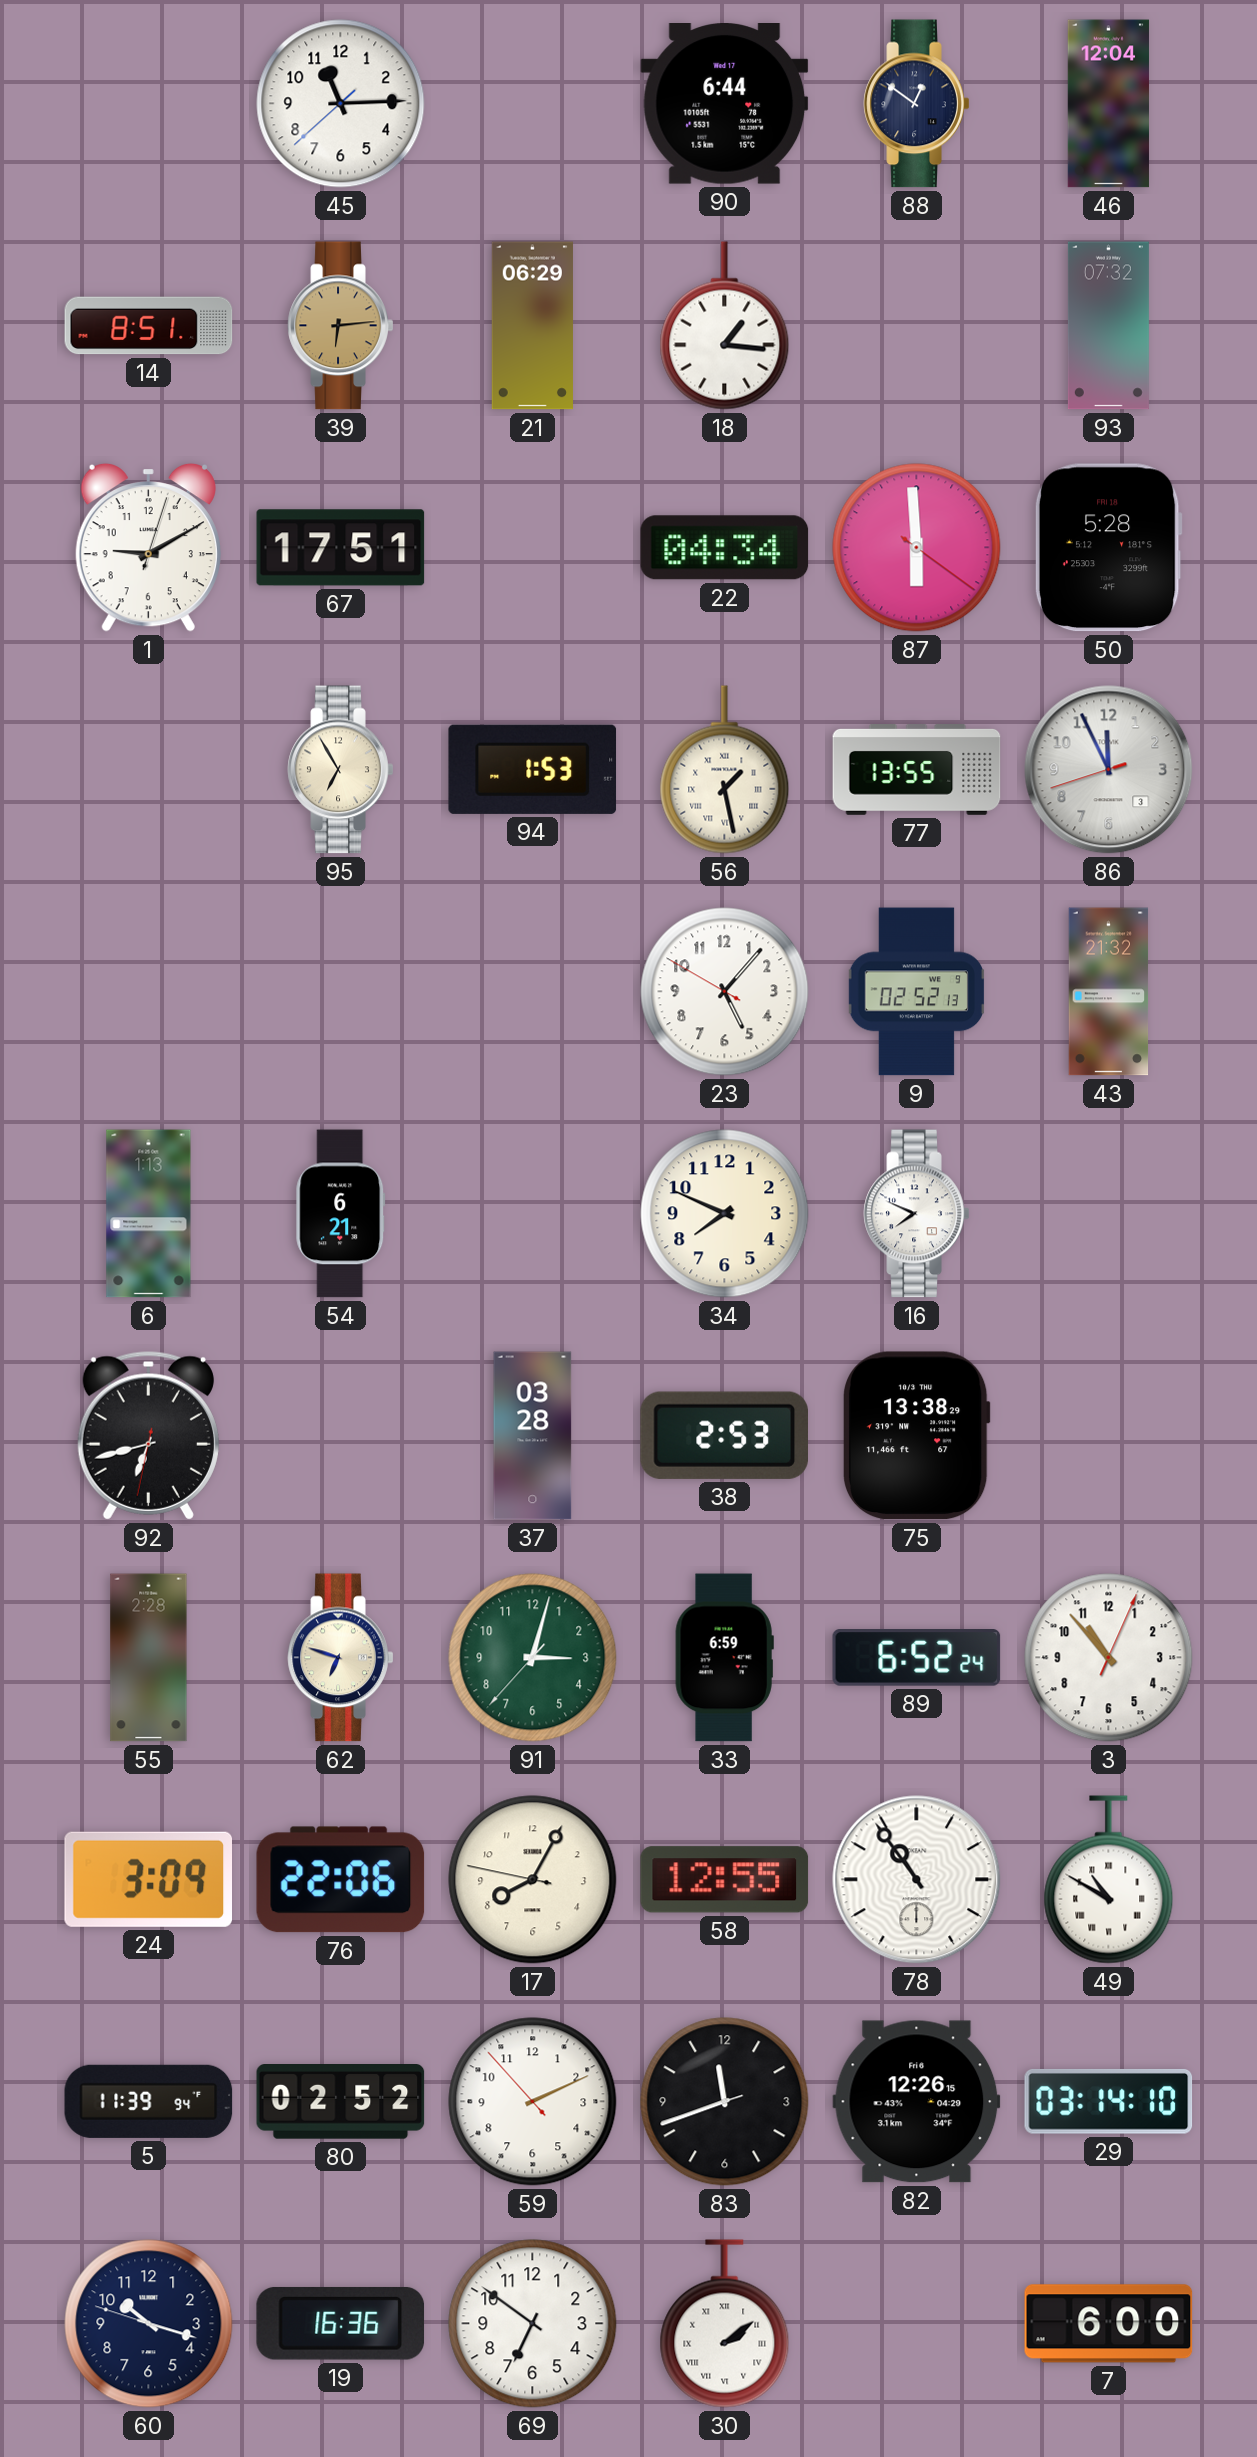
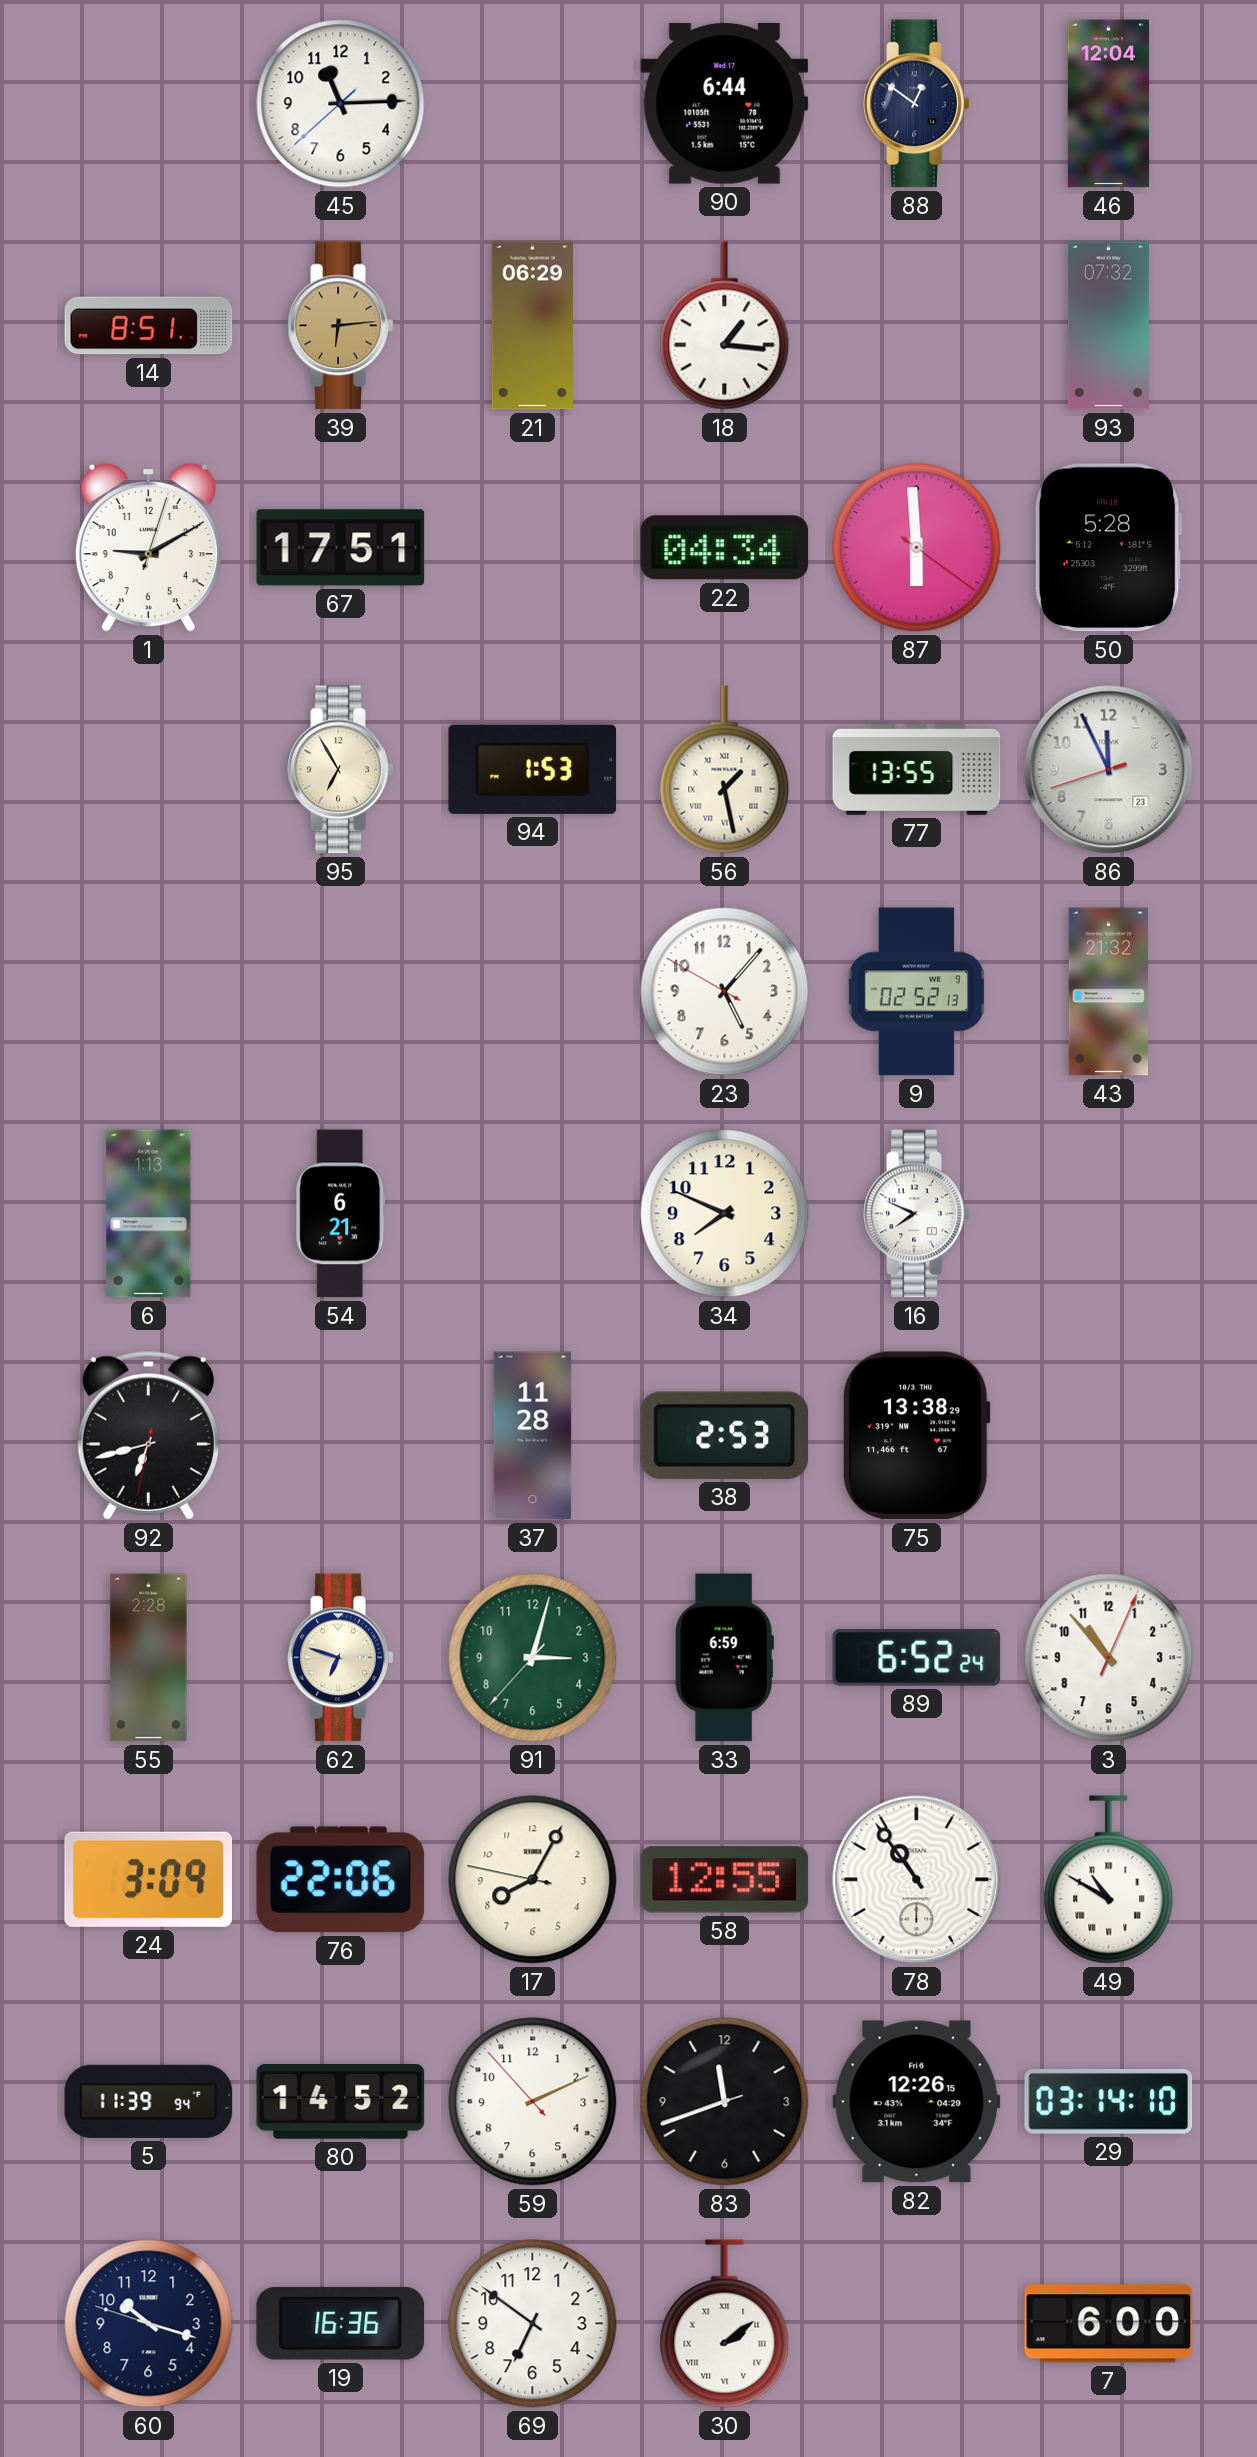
86 date: 3 -> 23 (1109, 770)
37: 03:28 -> 11:28 (533, 1436)
80: 02:52 -> 14:52 (341, 2102)
